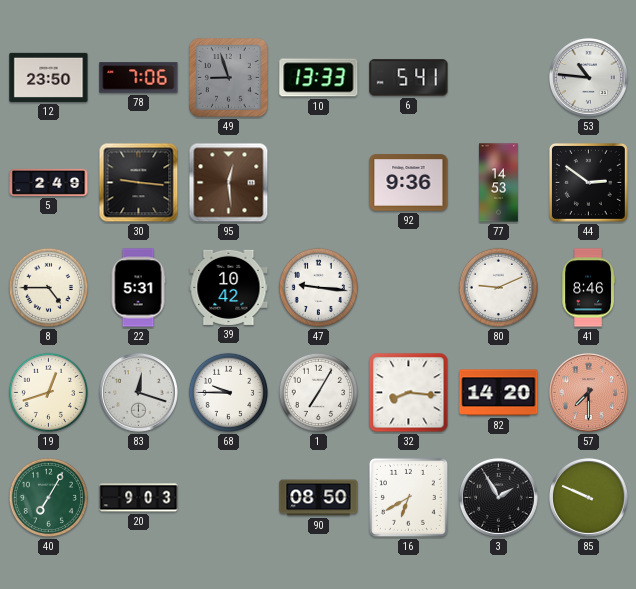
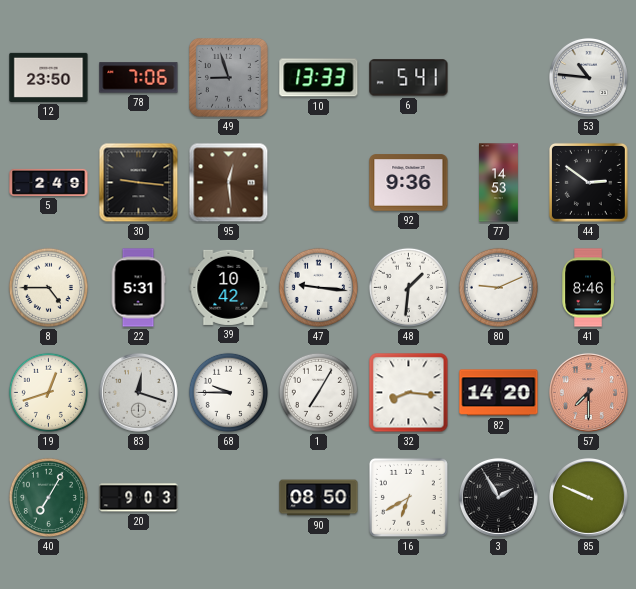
48: none -> 1:31 (408, 287)
